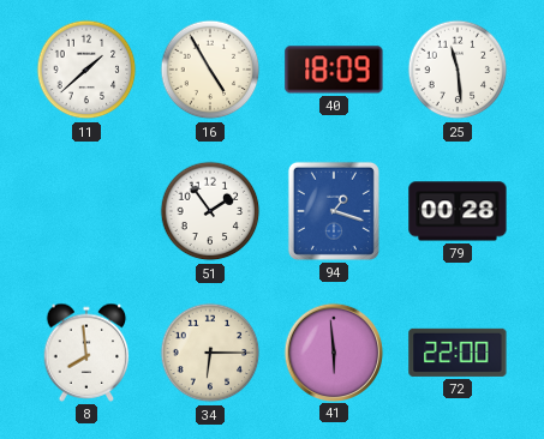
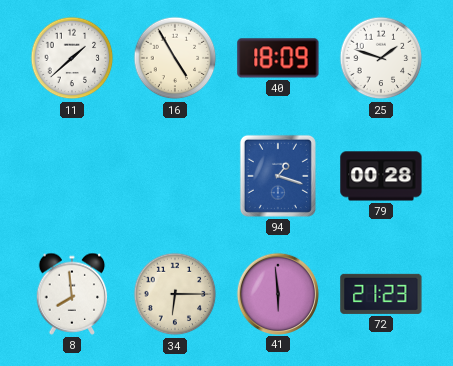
25: 11:29 -> 1:48 (381, 58)
51: 1:54 -> none (210, 211)
72: 22:00 -> 21:23 (381, 294)
